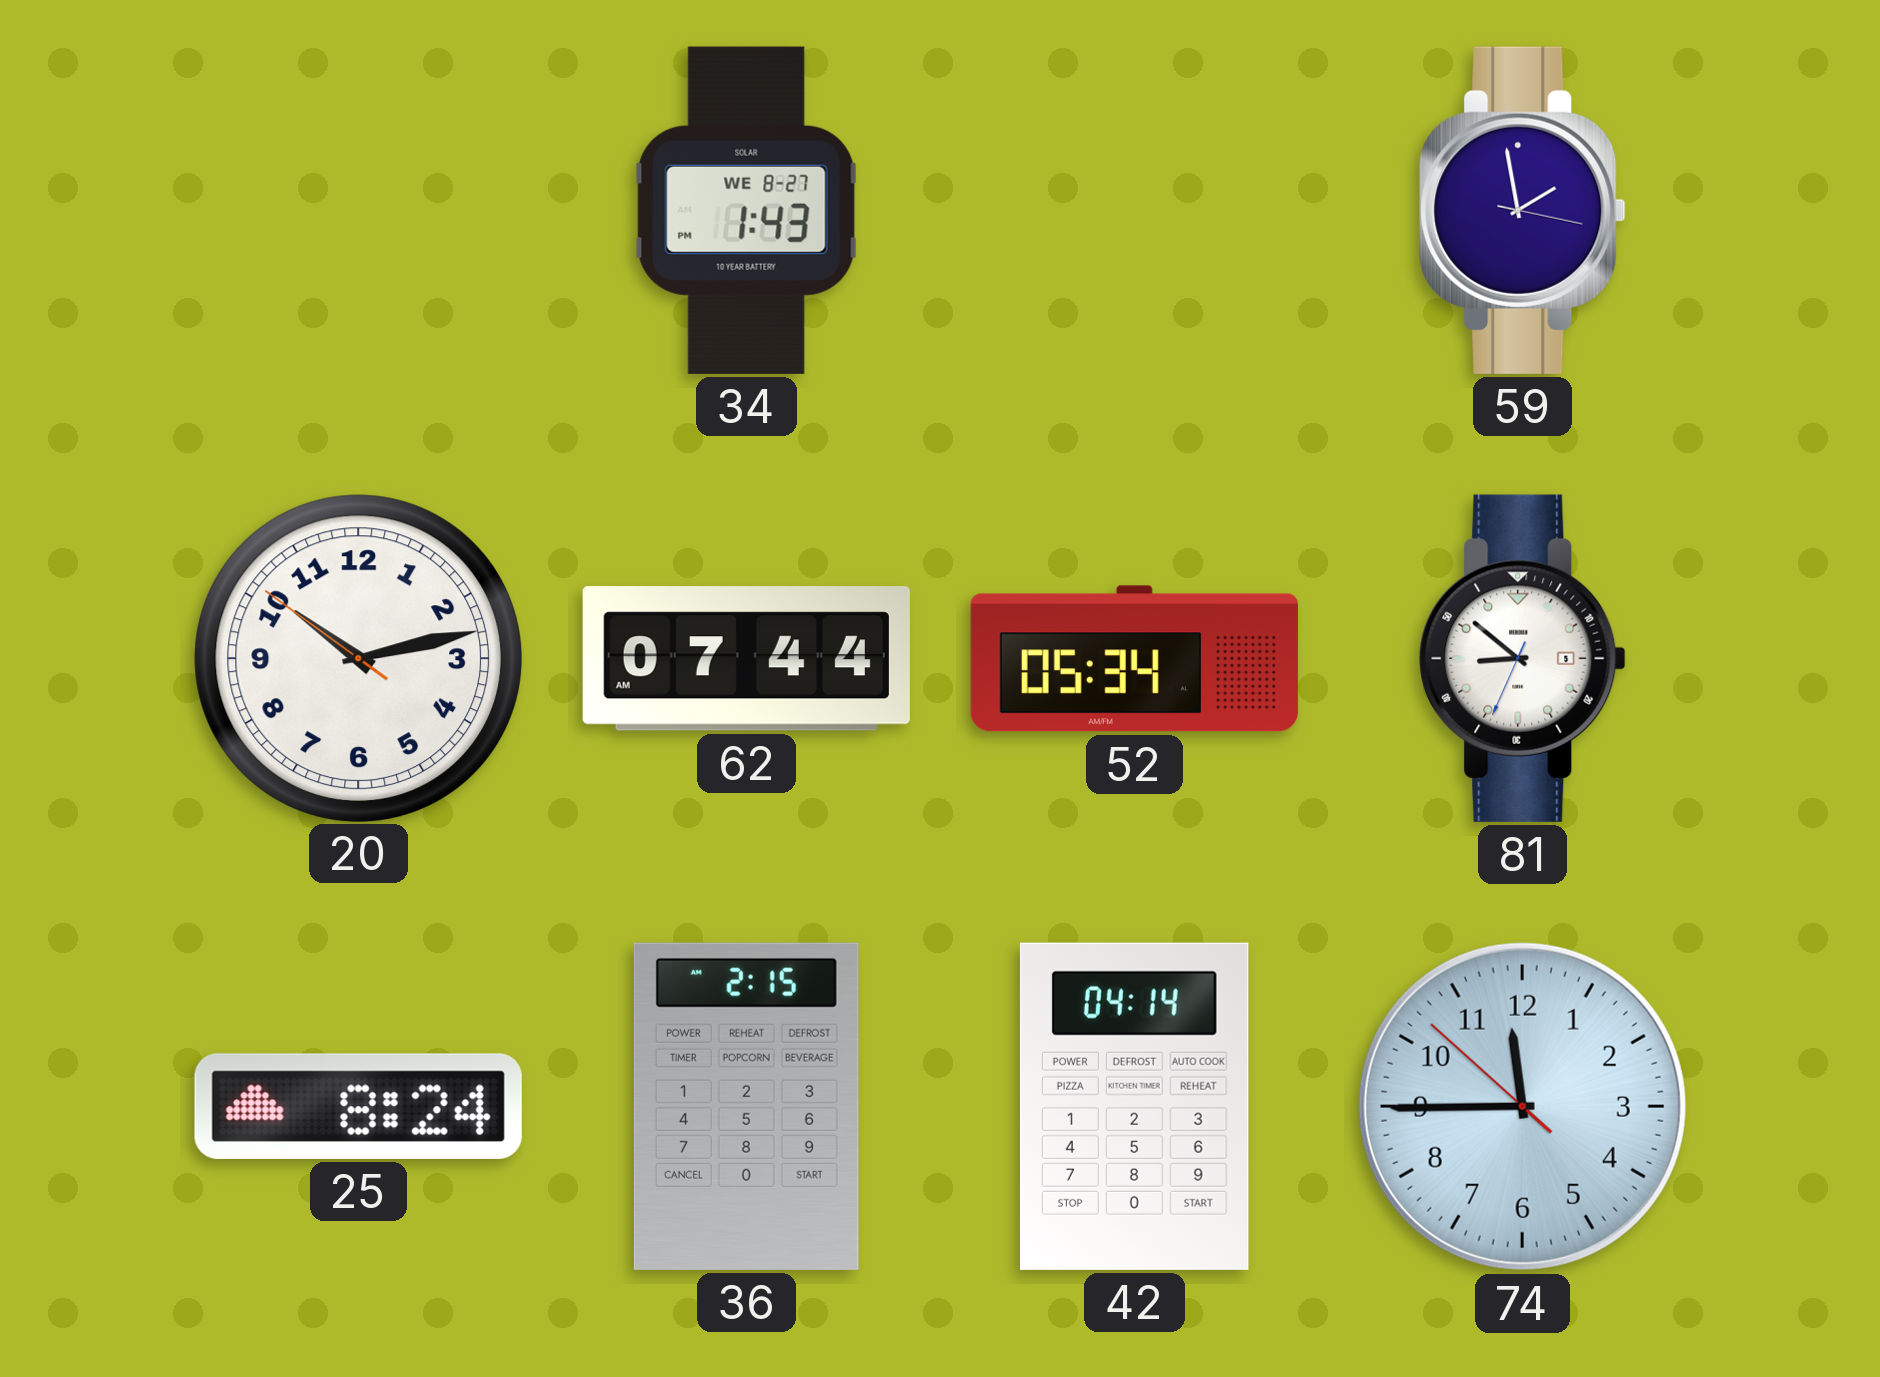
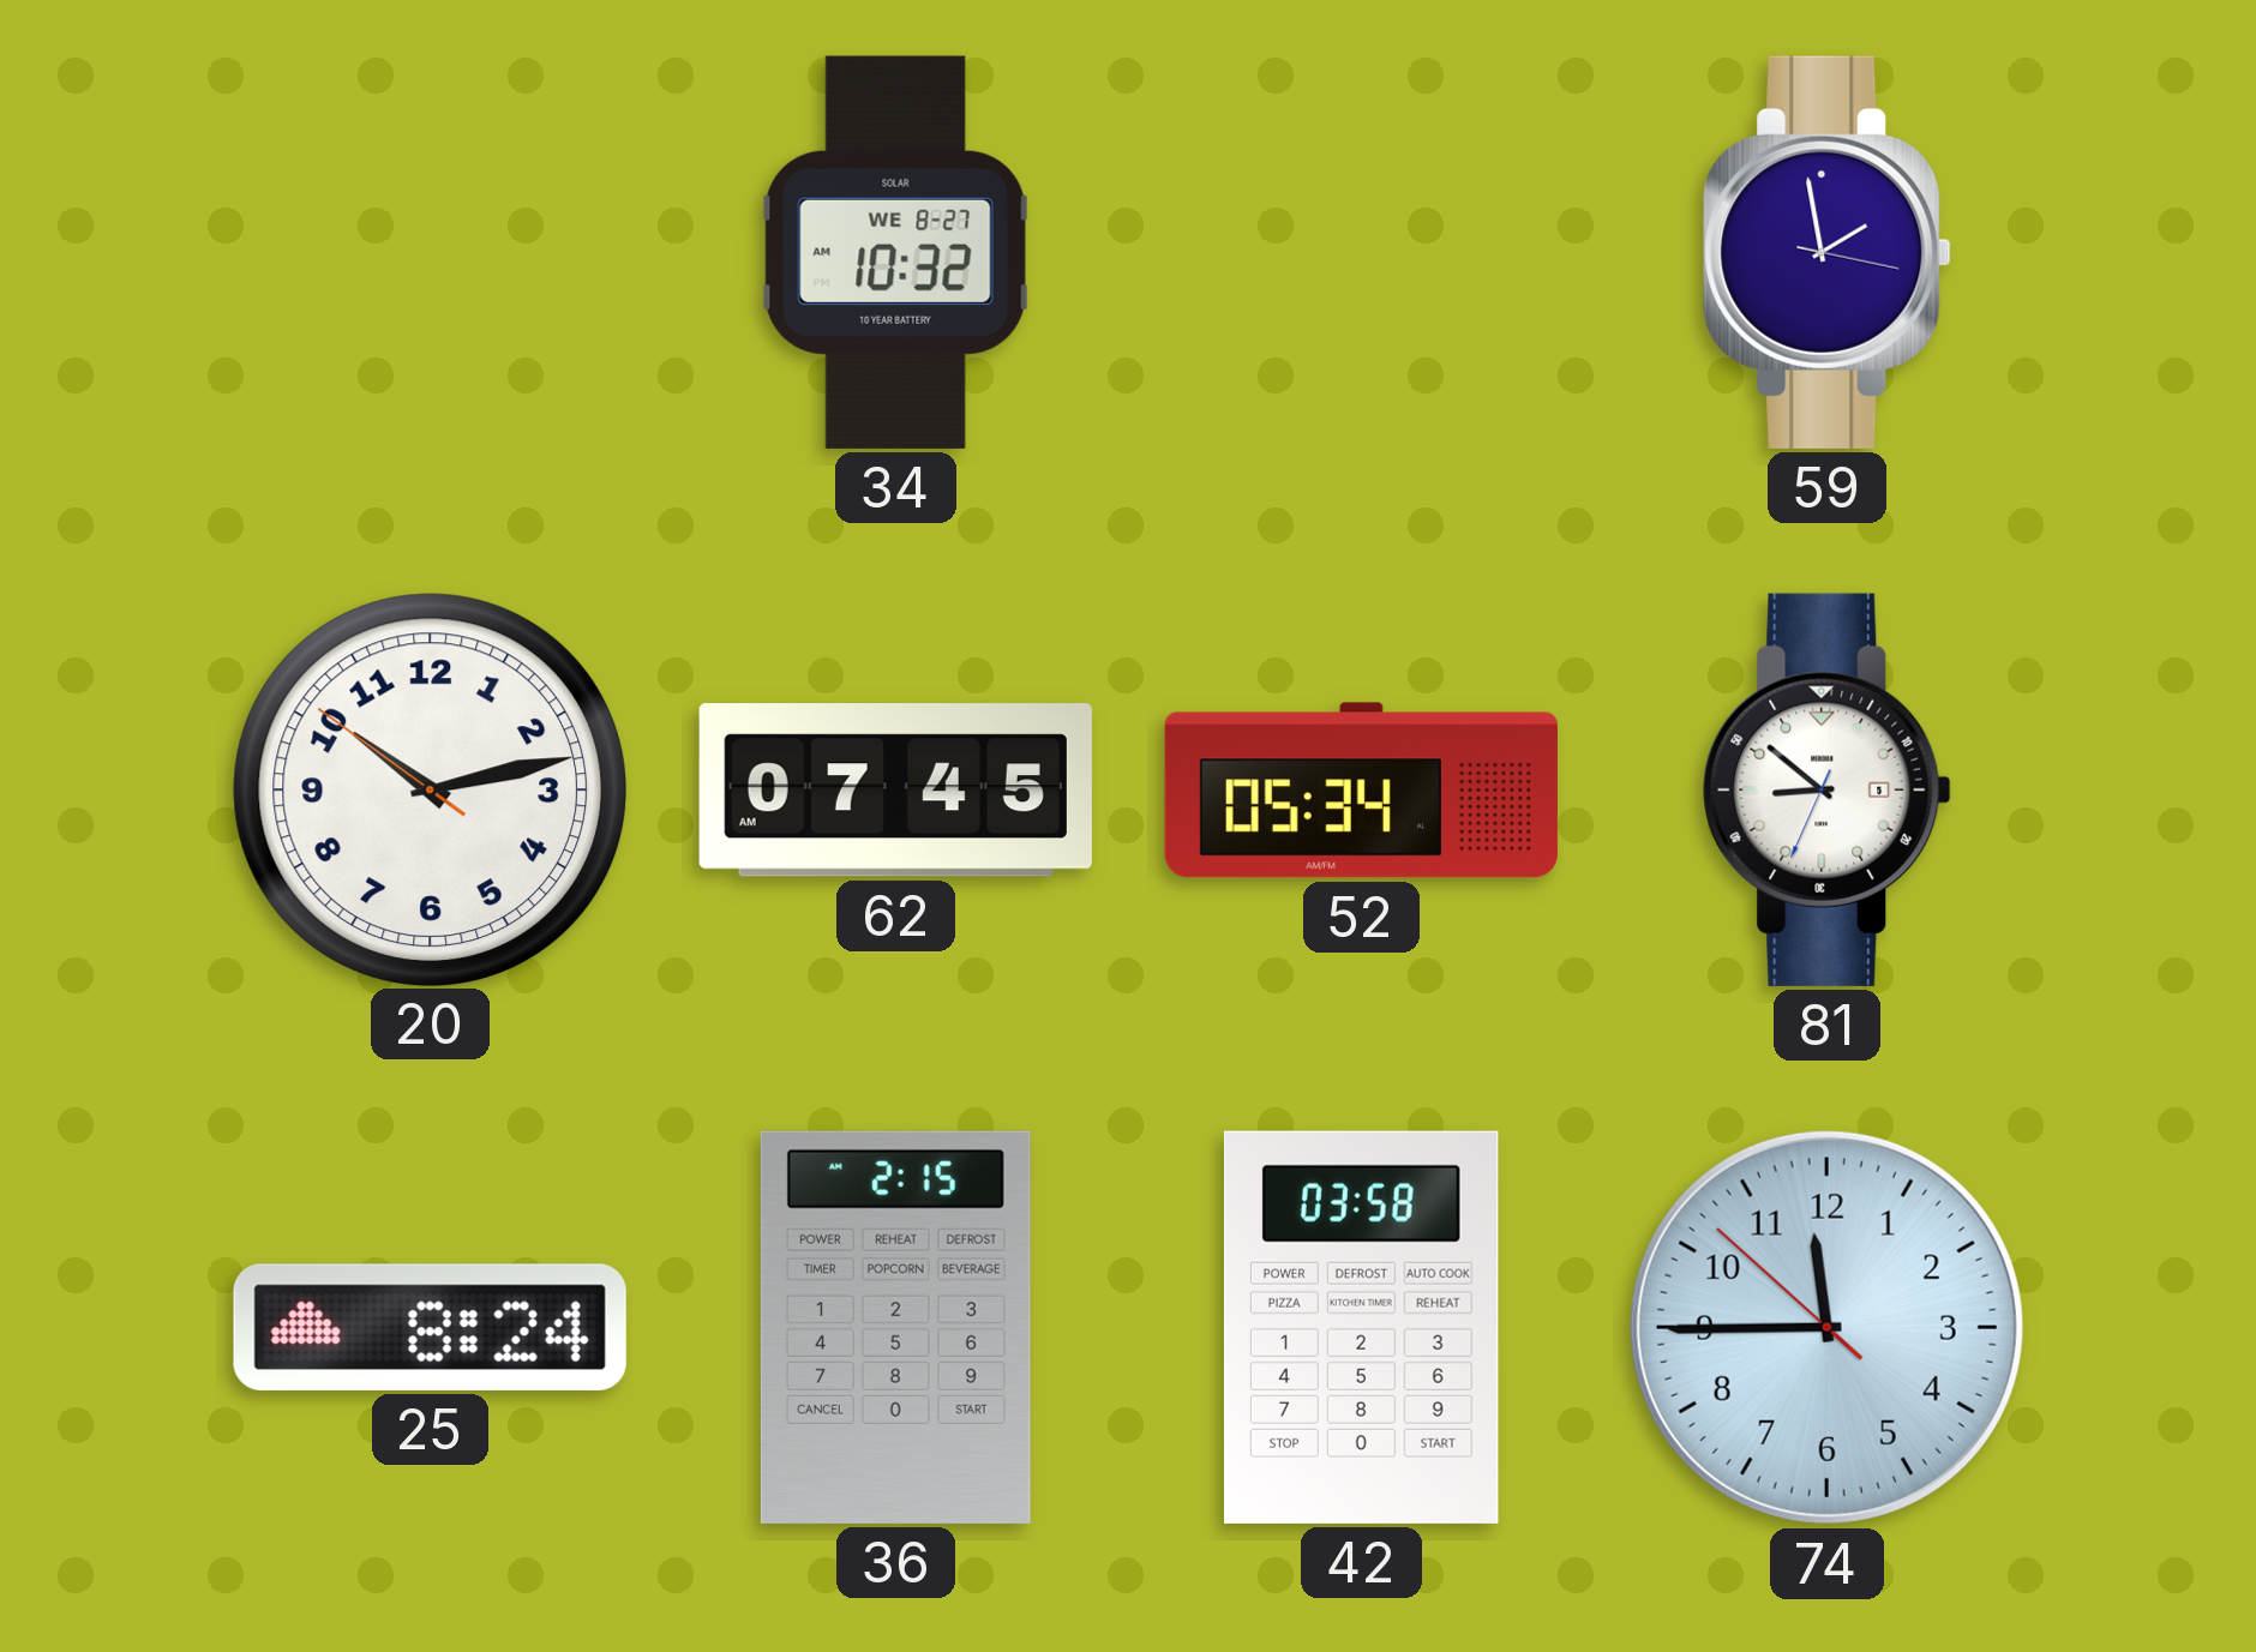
34: 1:43 -> 10:32 (895, 252)
62: 07:44 -> 07:45 (895, 791)
42: 04:14 -> 03:58 (1361, 1327)
